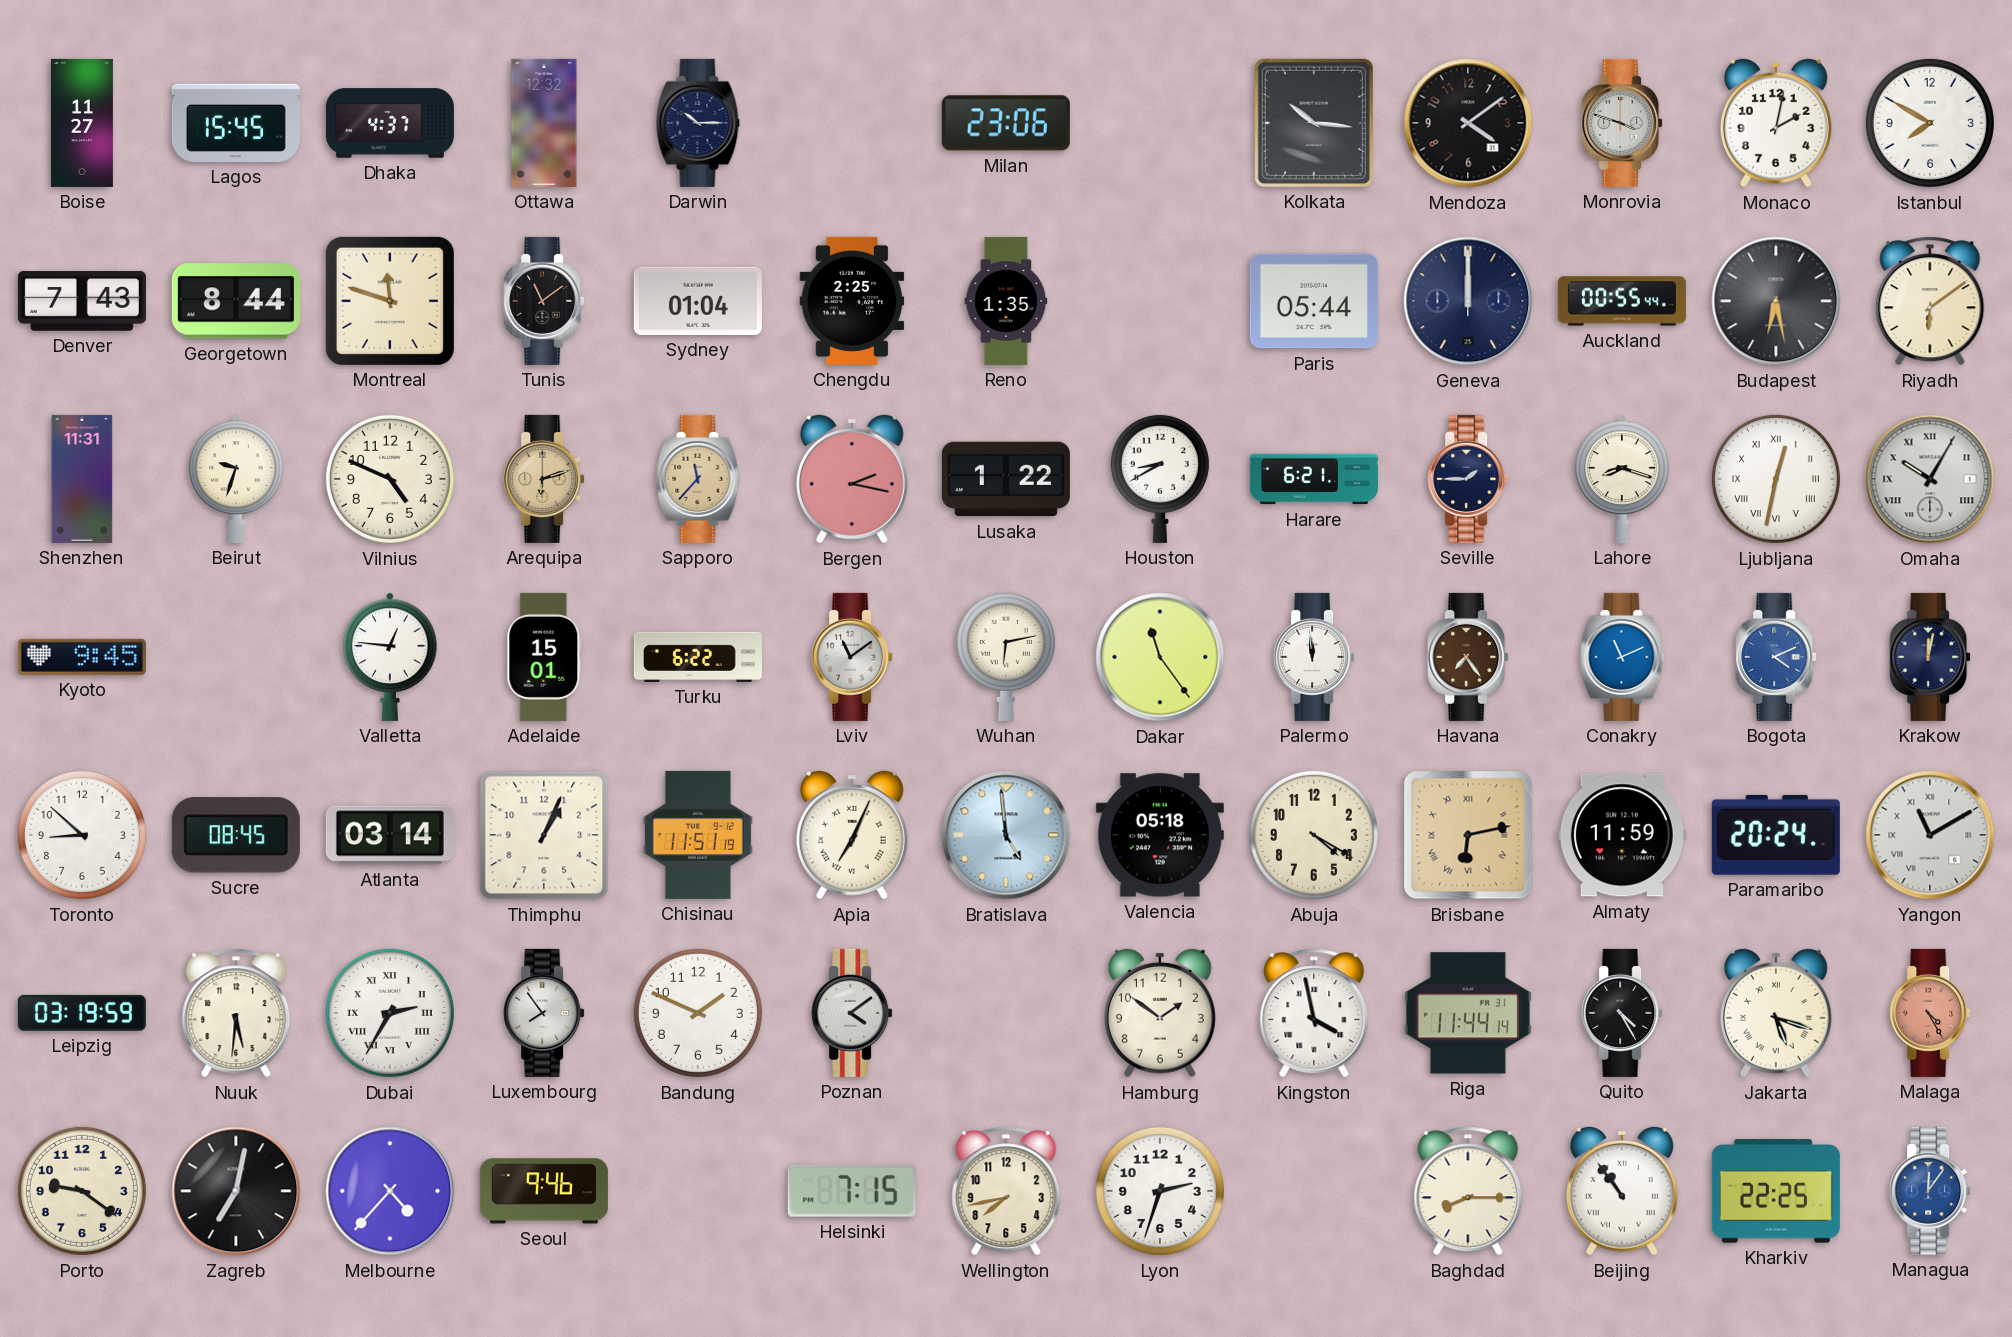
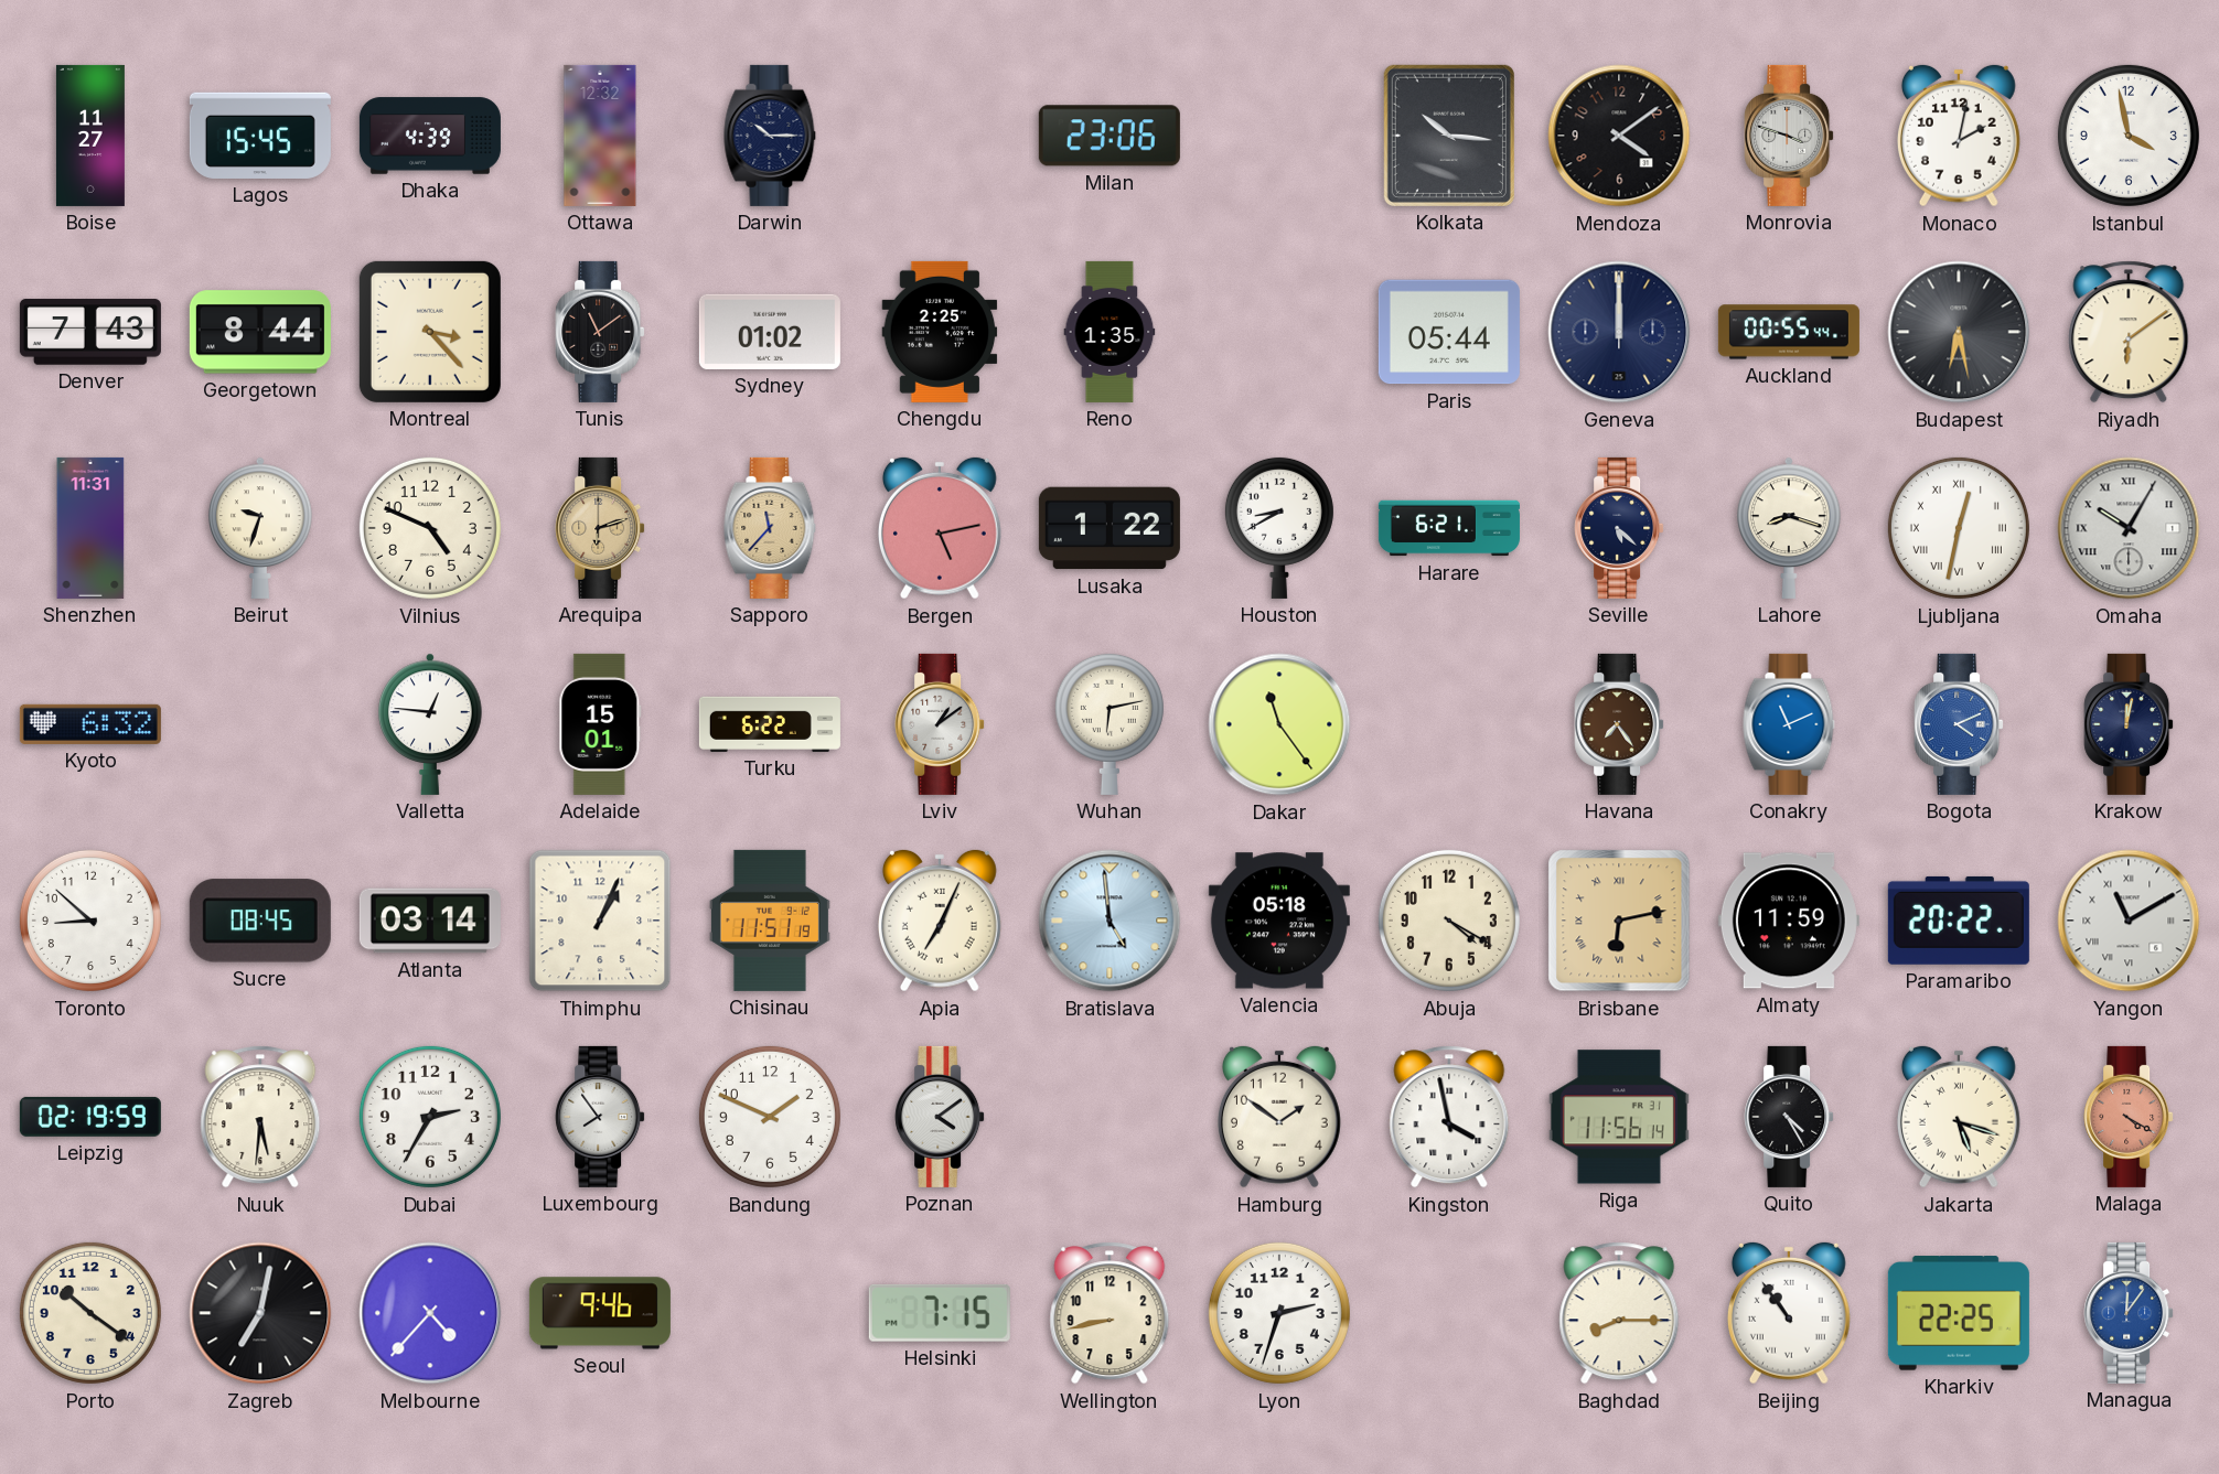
Dhaka: 4:37 -> 4:39 (430, 136)
Istanbul: 7:50 -> 3:58 (2129, 136)
Montreal: 11:48 -> 3:23 (430, 332)
Sydney: 01:04 -> 01:02 (770, 332)
Bergen: 2:17 -> 5:13 (940, 528)
Seville: 1:45 -> 5:22 (1619, 528)
Kyoto: 9:45 -> 6:32 (90, 724)
Lviv: 11:09 -> 1:09 (940, 724)
Palermo: 11:59 -> none (1314, 657)
Paramaribo: 20:24 -> 20:22 (1959, 921)
Leipzig: 03:19 -> 02:19 (90, 1117)
Dubai numerals: Roman -> Arabic (430, 1117)
Riga: 11:44 -> 11:56 (1619, 1117)
Malaga: 4:25 -> 4:20 (2129, 1117)
Porto: 9:21 -> 10:21 (90, 1313)
Wellington: 7:43 -> 8:43 (1109, 1313)
